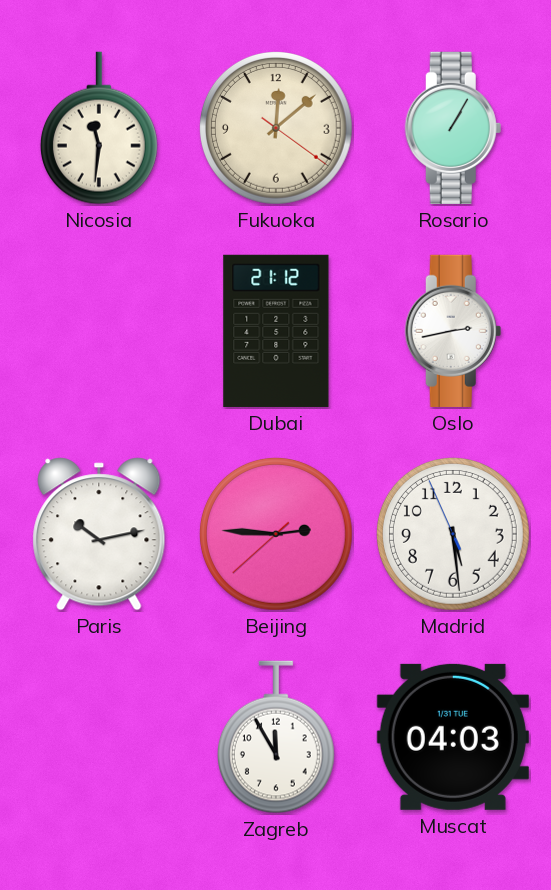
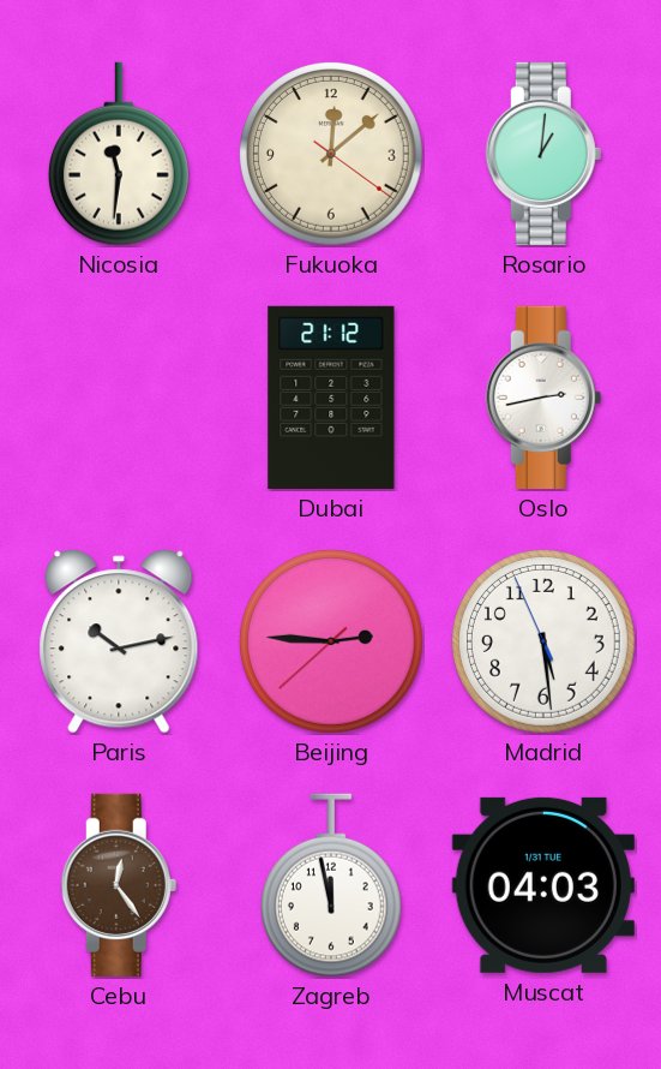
Rosario: 1:05 -> 1:01 (543, 154)
Cebu: none -> 12:24 (119, 885)
Zagreb: 11:55 -> 11:58 (331, 885)
